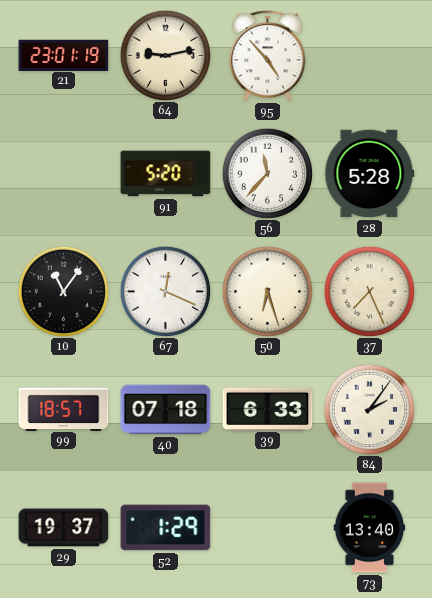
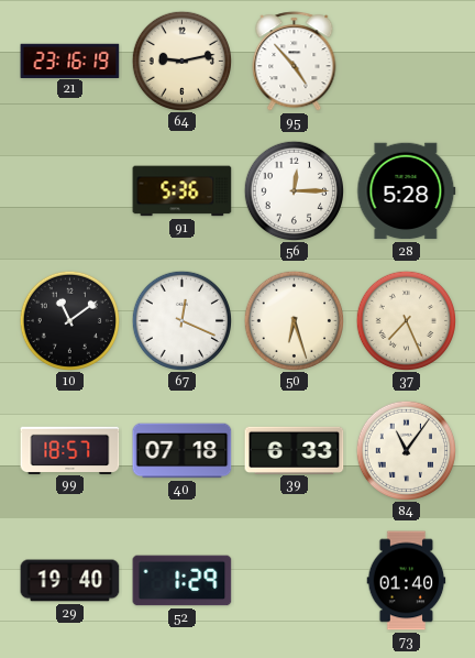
21: 23:01 -> 23:16 (70, 61)
91: 5:20 -> 5:36 (183, 191)
56: 11:37 -> 12:15 (294, 190)
10: 11:06 -> 11:09 (69, 320)
84: 2:06 -> 11:06 (406, 450)
29: 19:37 -> 19:40 (70, 581)
73: 13:40 -> 01:40 (407, 581)
